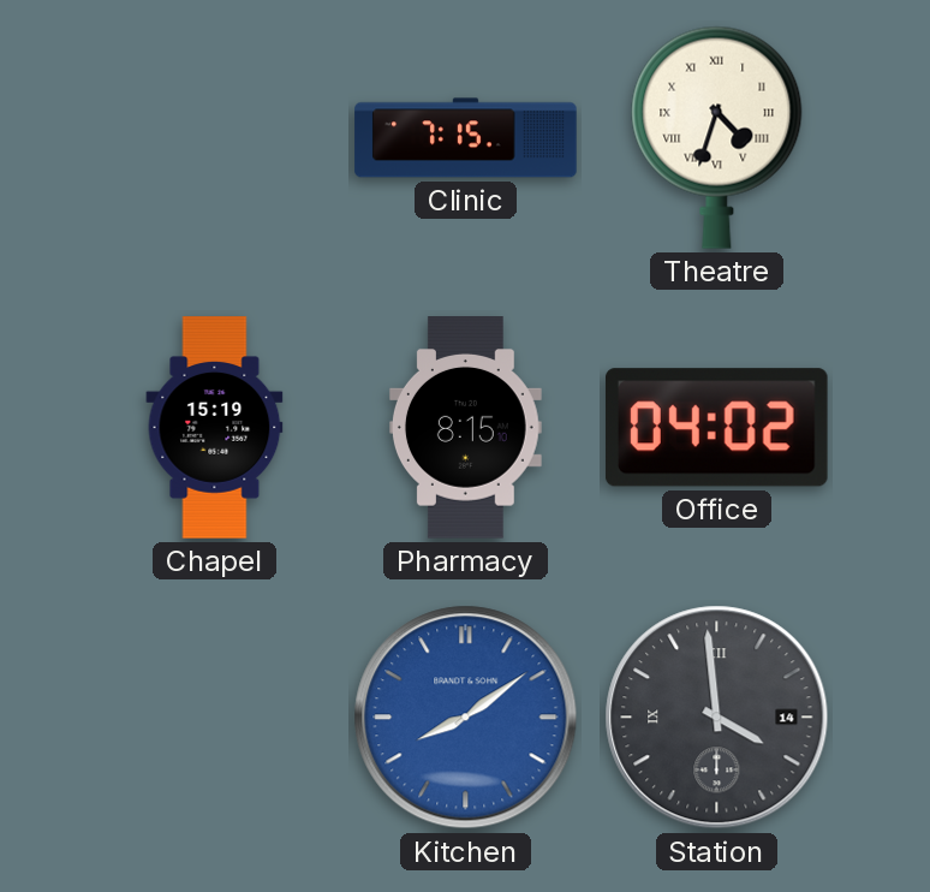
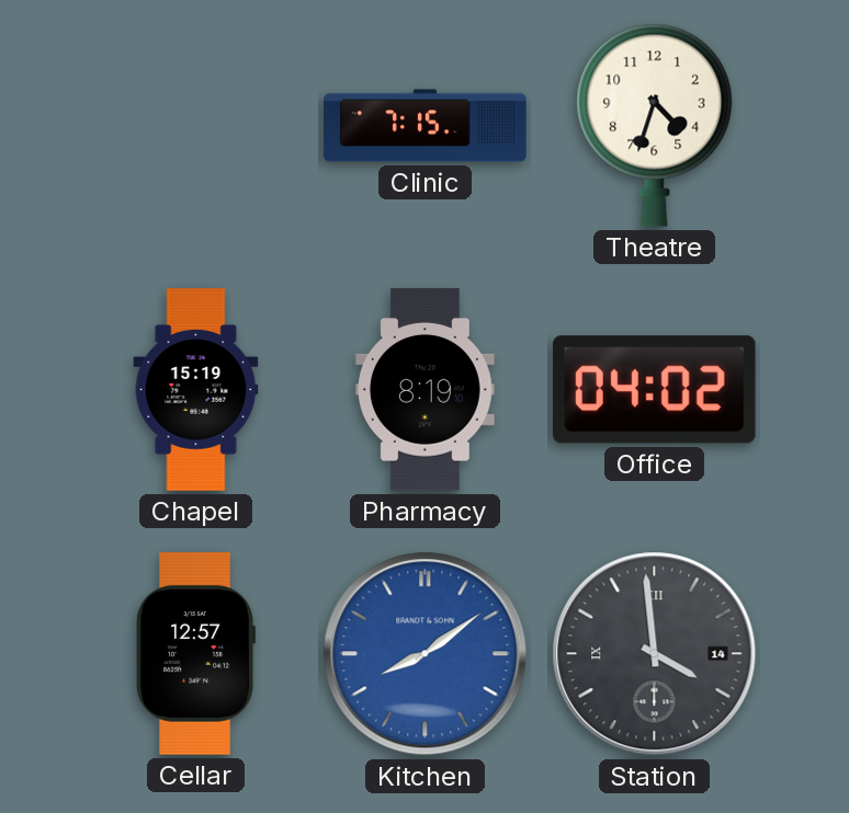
Theatre numerals: Roman -> Arabic (655, 125)
Pharmacy: 8:15 -> 8:19 (424, 390)
Cellar: none -> 12:57 (195, 654)
